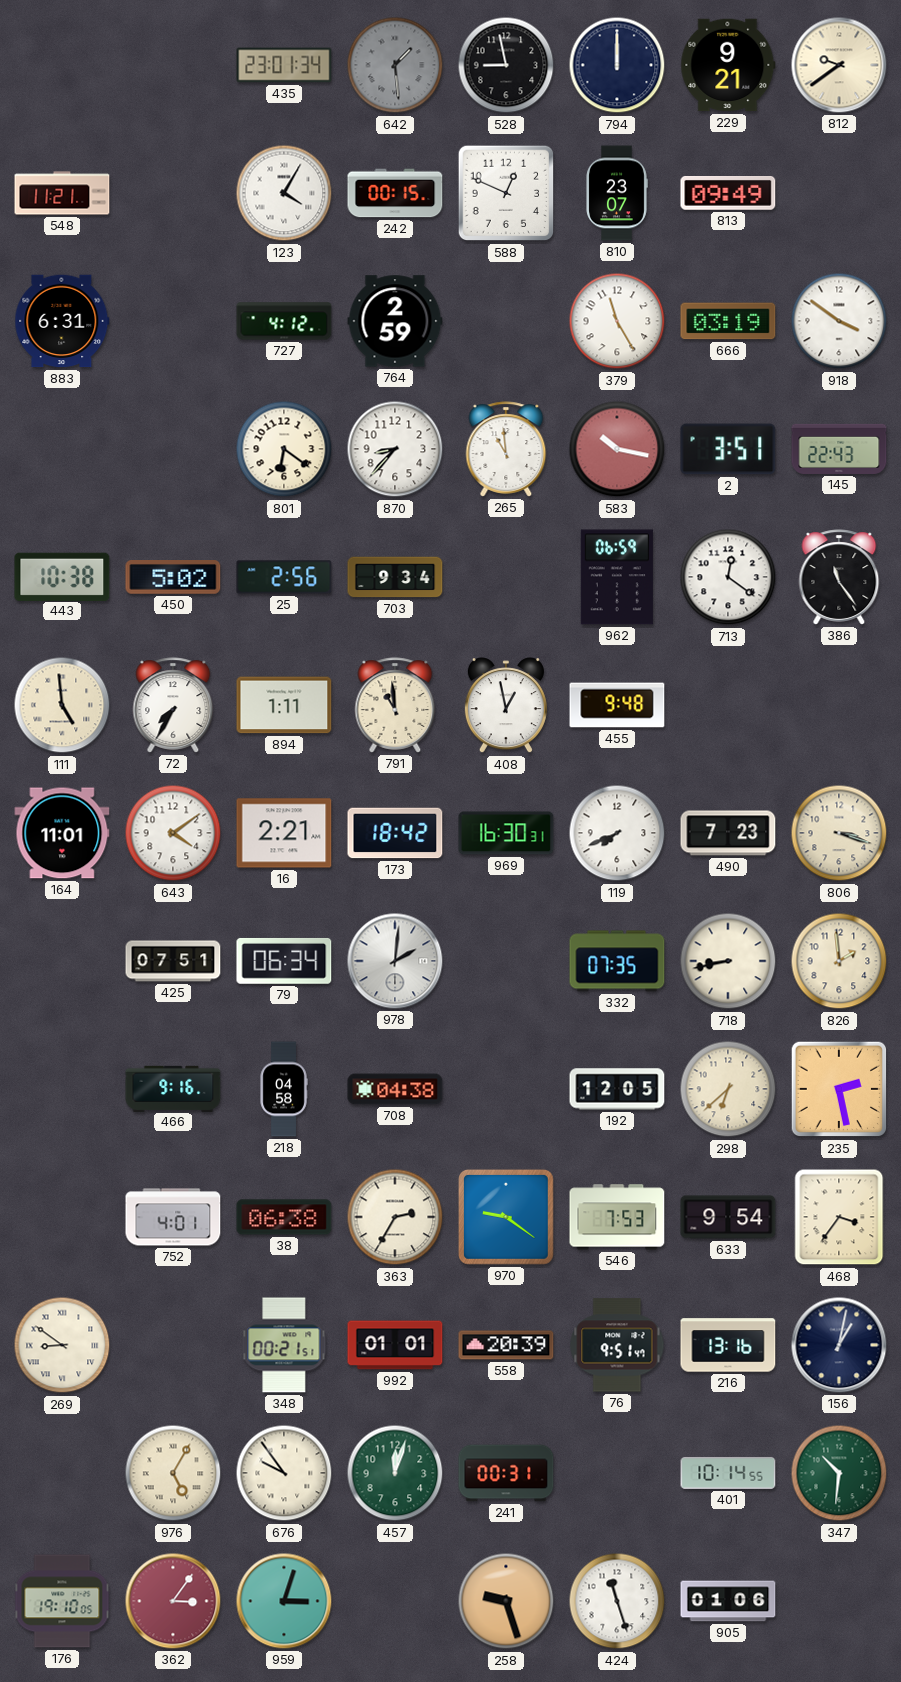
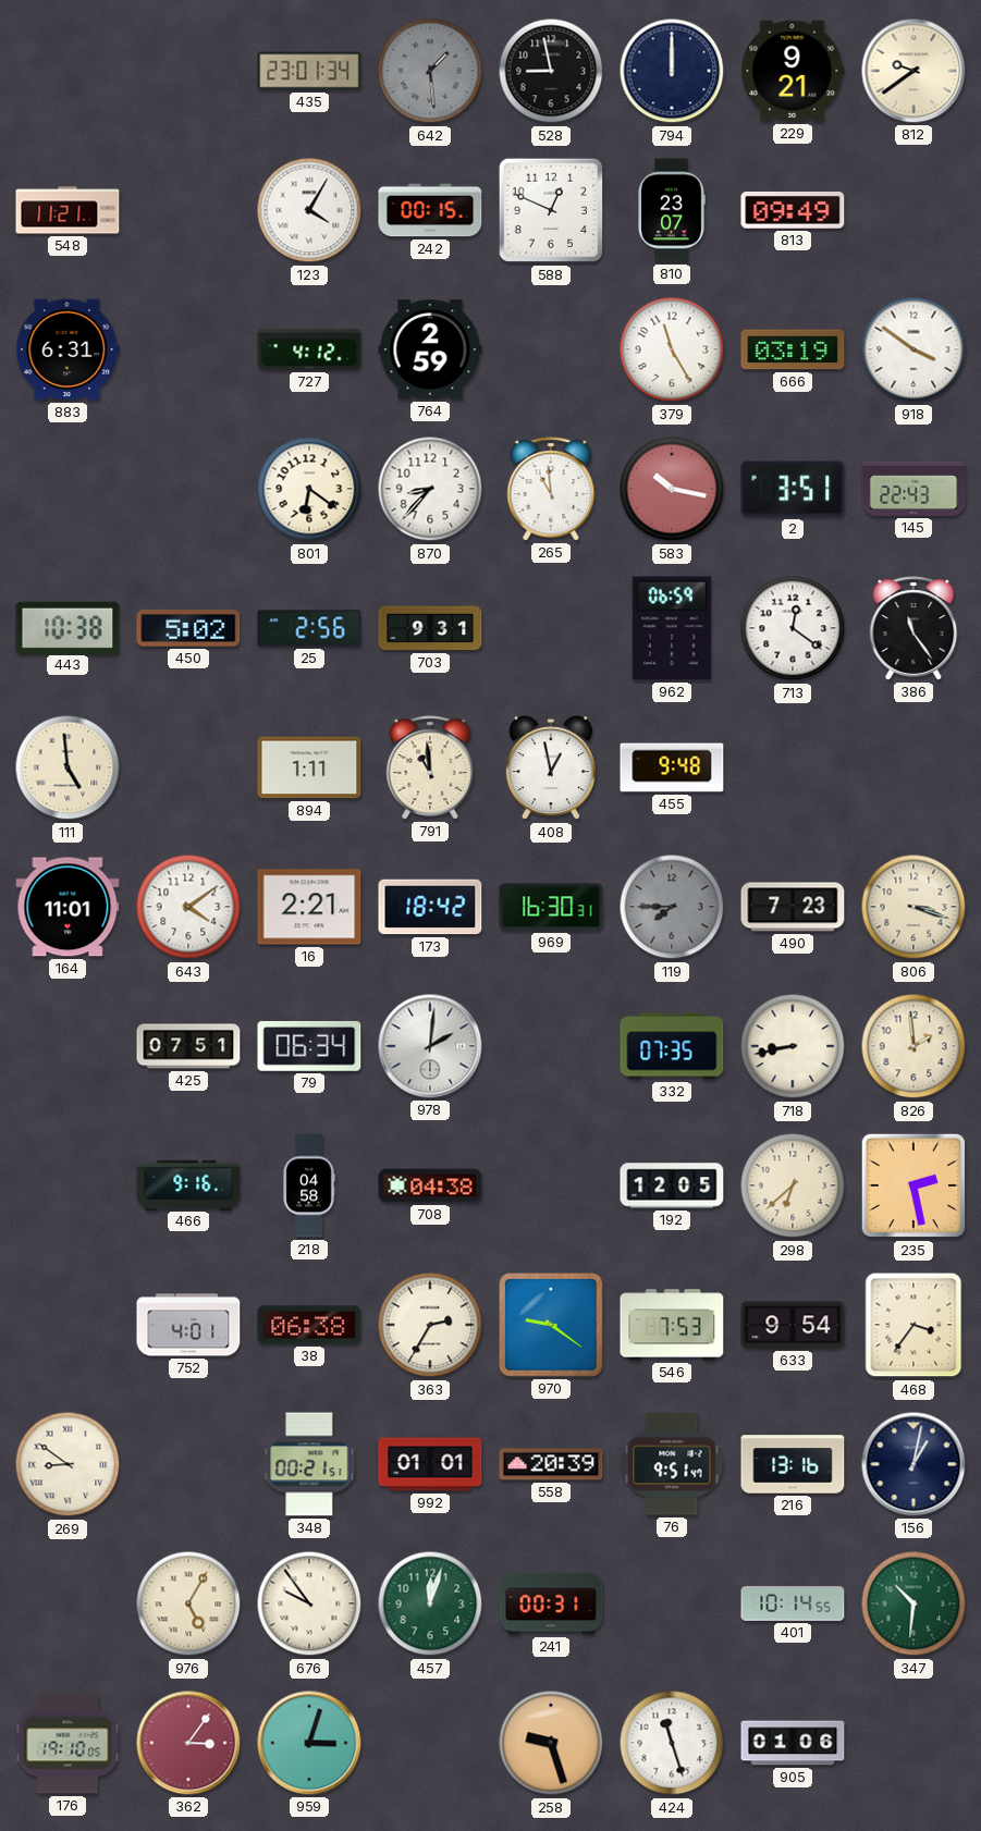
703: 9:34 -> 9:31 (430, 628)
72: 7:35 -> none (173, 705)
119: 7:41 -> 7:45 (672, 907)
119 dial: white -> grey (672, 907)
